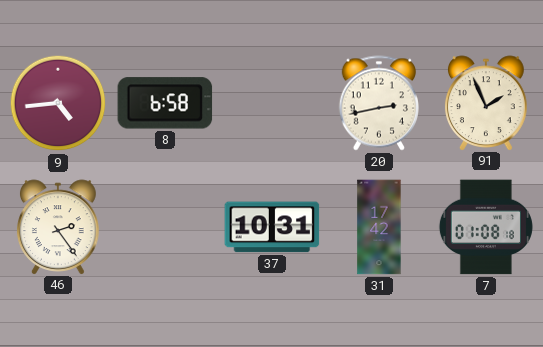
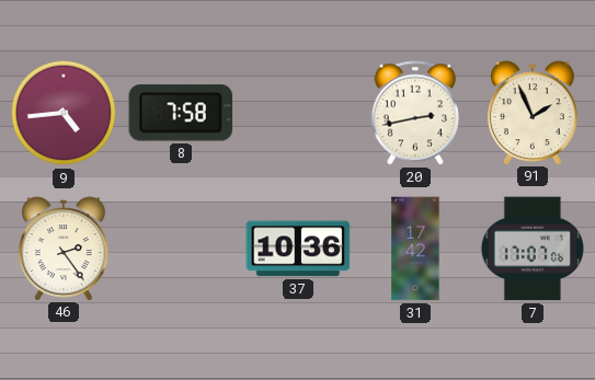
8: 6:58 -> 7:58 (181, 113)
37: 10:31 -> 10:36 (298, 249)
7: 01:08 -> 17:07 (533, 249)
